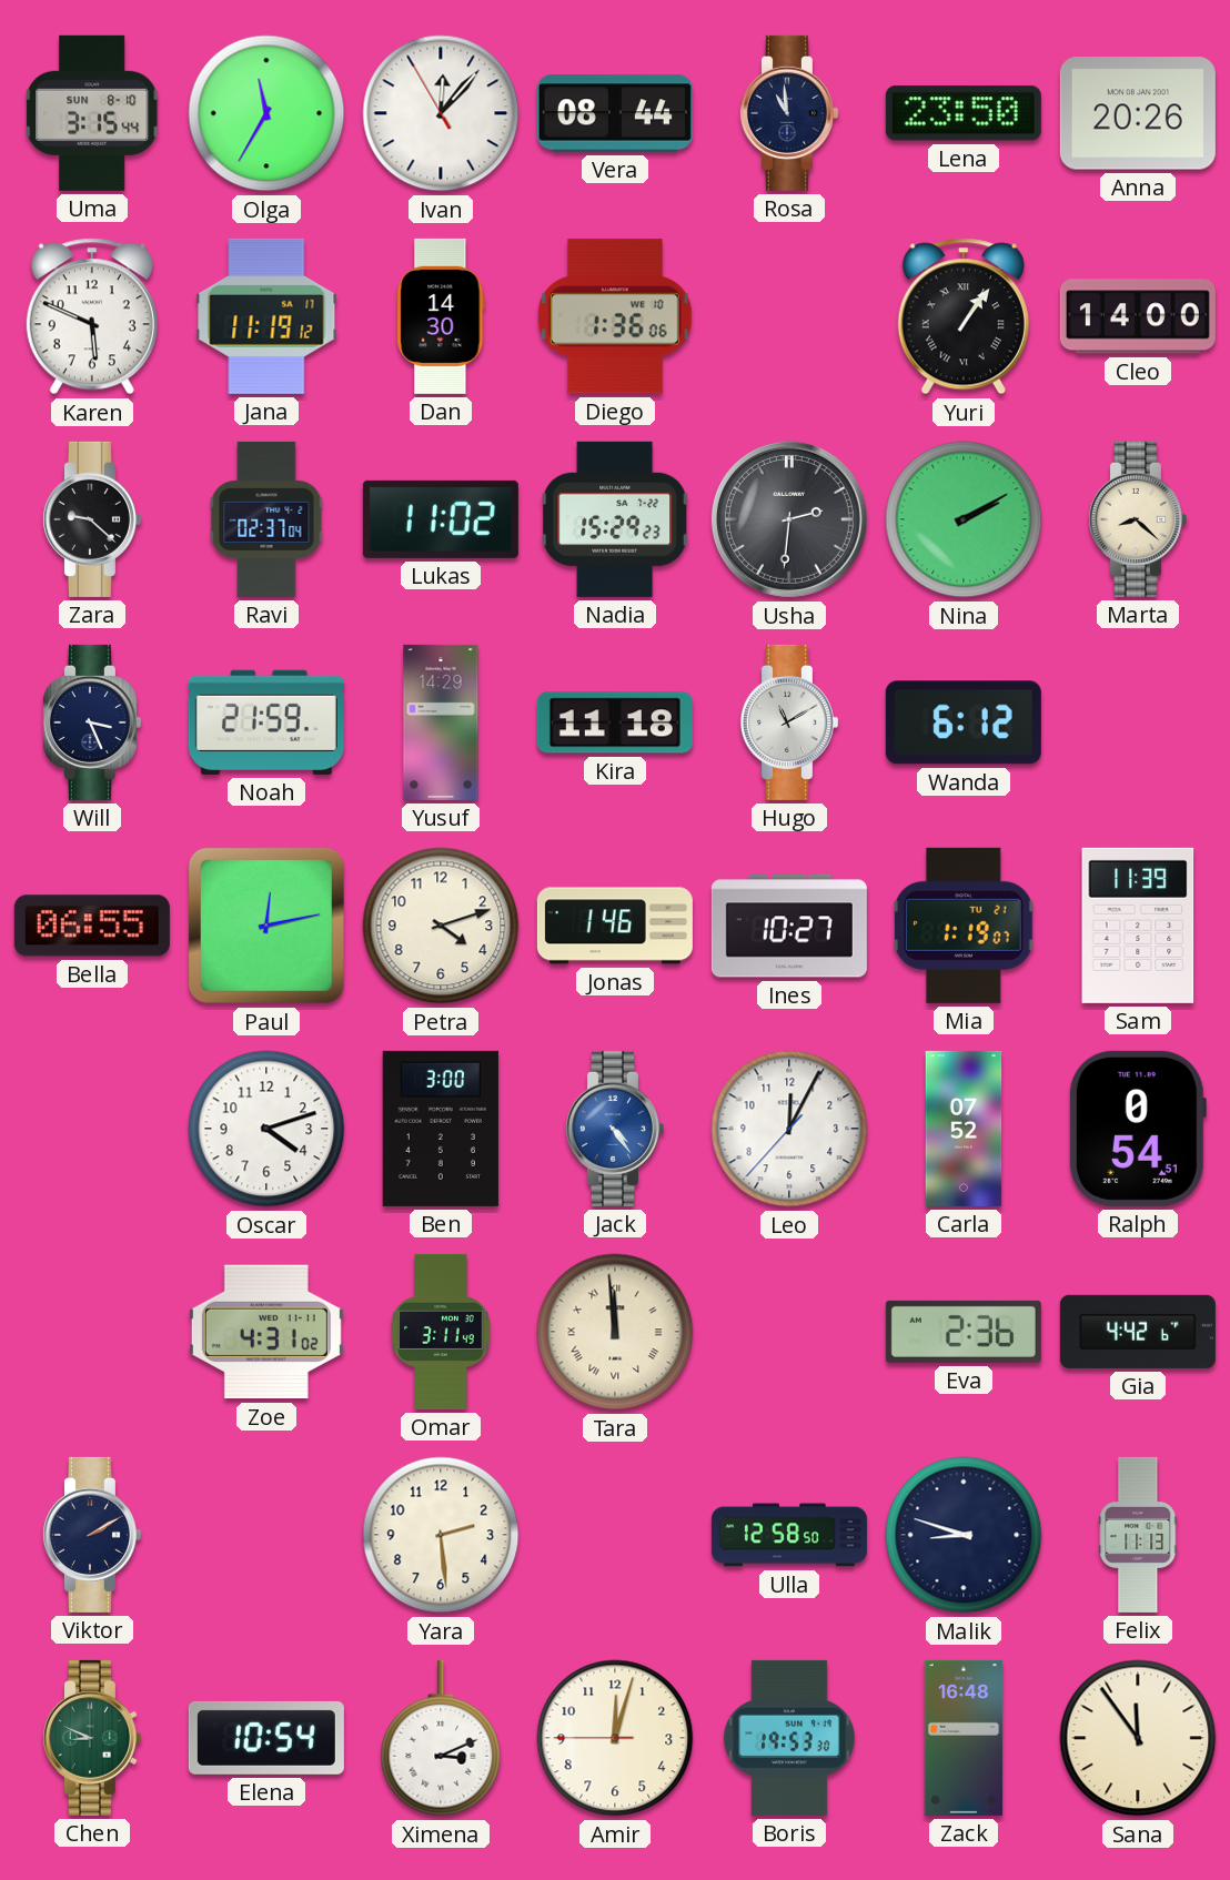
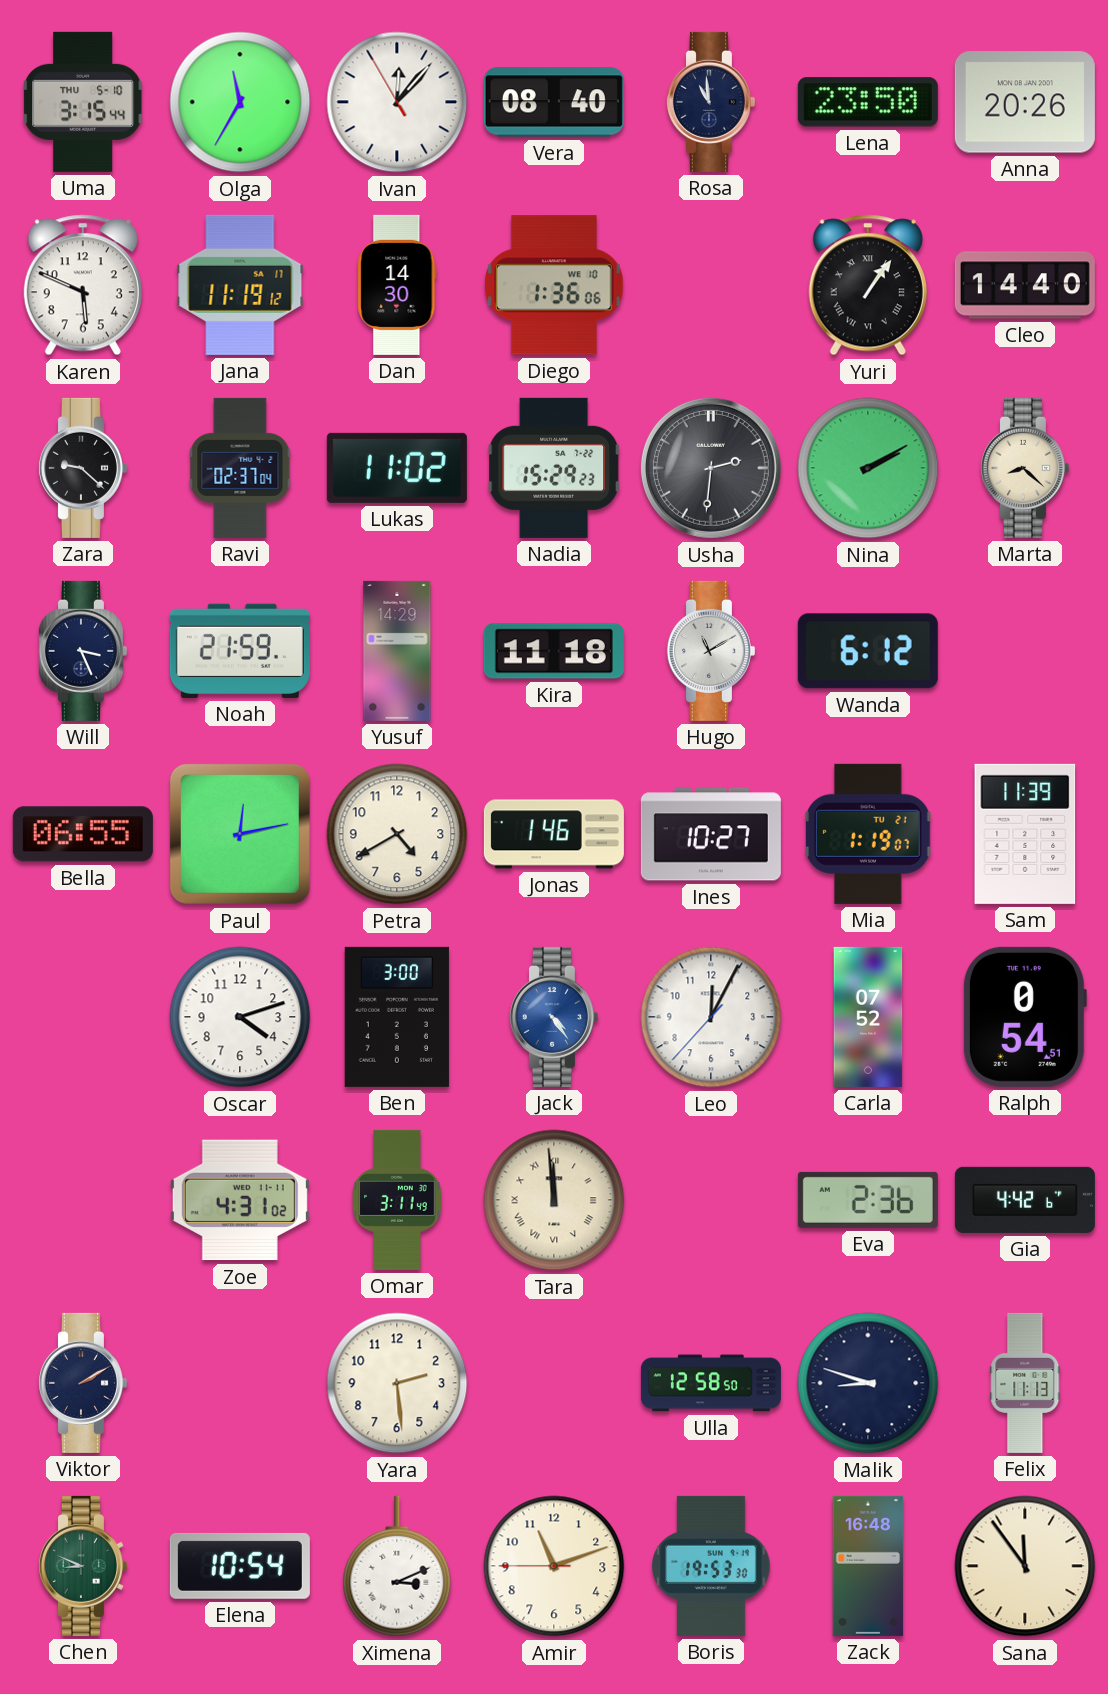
Uma date: SUN 8-10 -> THU 5-10 (83, 102)
Vera: 08:44 -> 08:40 (554, 102)
Cleo: 14:00 -> 14:40 (1025, 285)
Petra: 4:12 -> 4:40 (397, 834)
Amir: 12:02 -> 11:11 (554, 1566)
